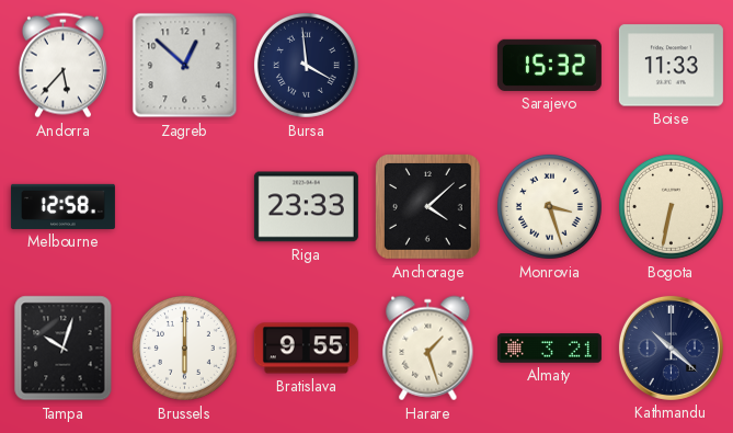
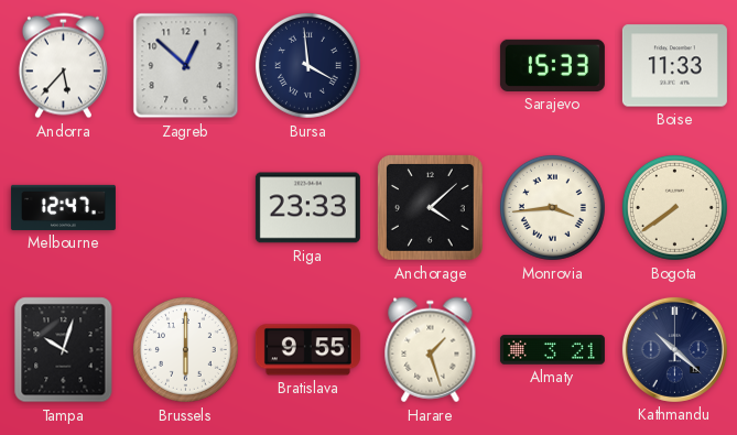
Sarajevo: 15:32 -> 15:33 (552, 65)
Melbourne: 12:58 -> 12:47 (63, 207)
Monrovia: 3:27 -> 3:44 (552, 207)
Bogota: 6:32 -> 7:39 (674, 207)
